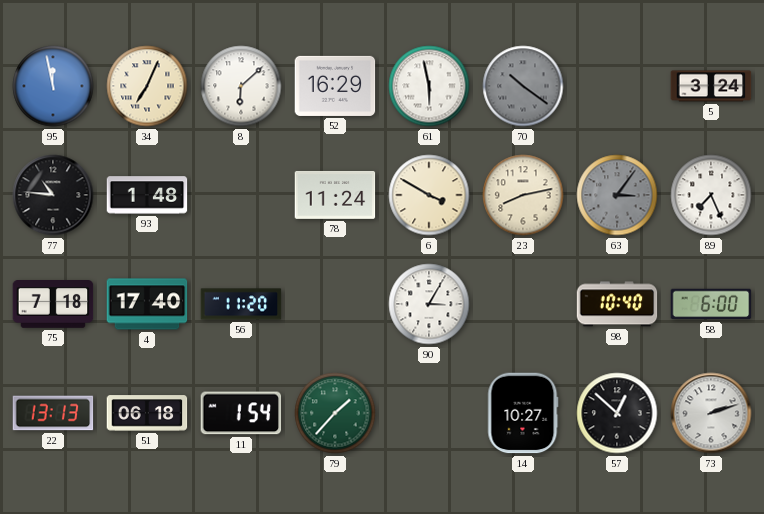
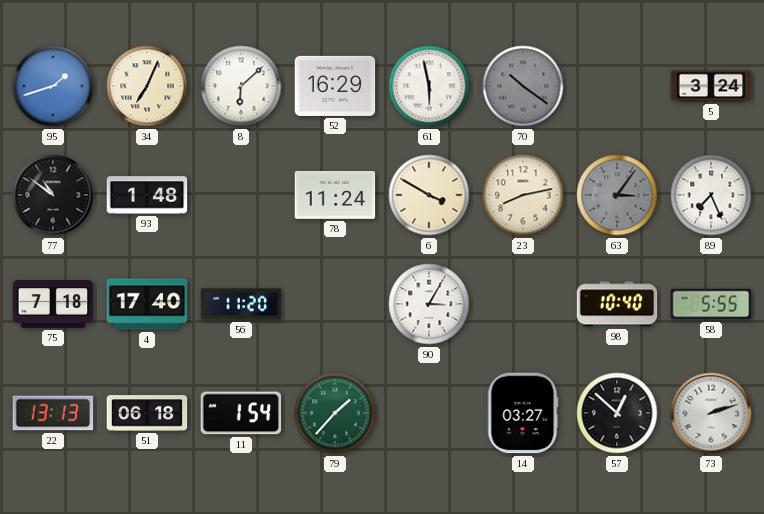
95: 11:58 -> 1:42 (53, 86)
77: 10:46 -> 10:51 (53, 195)
58: 6:00 -> 5:55 (711, 304)
14: 10:27 -> 03:27 (523, 413)
